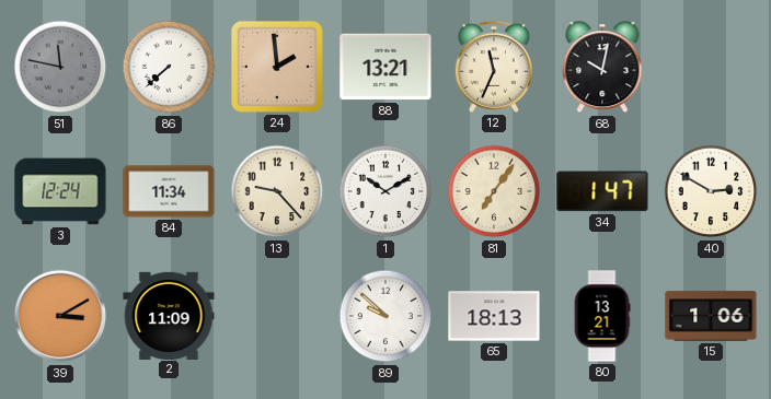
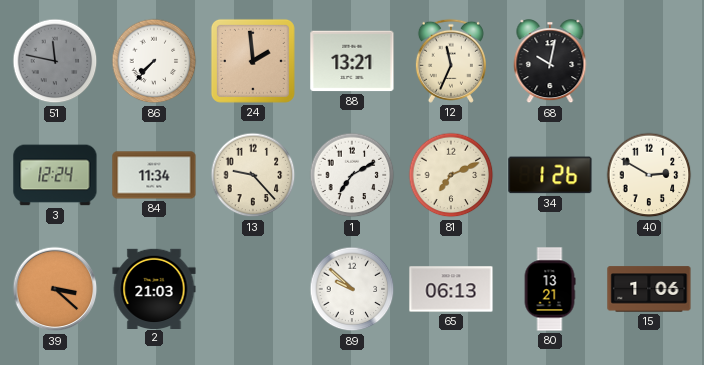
86: 7:38 -> 7:37 (154, 61)
1: 10:10 -> 7:10 (352, 175)
81: 7:06 -> 7:11 (451, 175)
34: 1:47 -> 1:26 (550, 175)
39: 3:10 -> 3:22 (55, 289)
2: 11:09 -> 21:03 (154, 288)
65: 18:13 -> 06:13 (451, 289)
